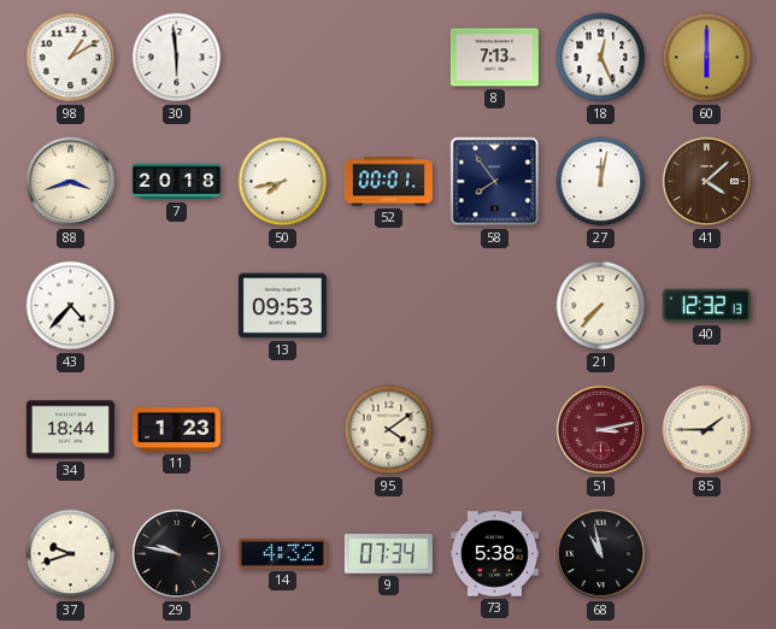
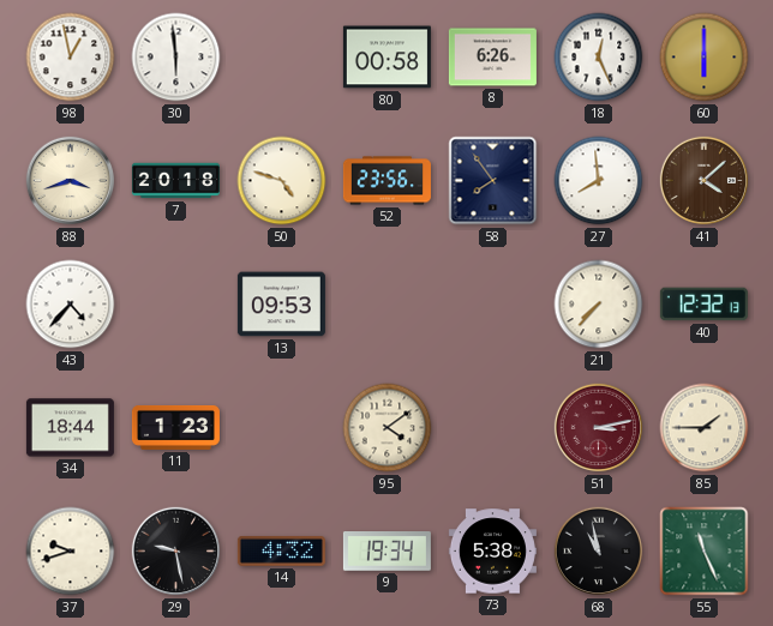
98: 1:10 -> 12:58 (71, 58)
80: none -> 00:58 (386, 58)
8: 7:13 -> 6:26 (492, 58)
50: 7:43 -> 4:48 (282, 181)
52: 00:01 -> 23:56 (386, 181)
27: 12:02 -> 7:59 (599, 181)
29: 9:47 -> 9:28 (176, 552)
9: 07:34 -> 19:34 (386, 552)
55: none -> 11:26 (705, 552)
